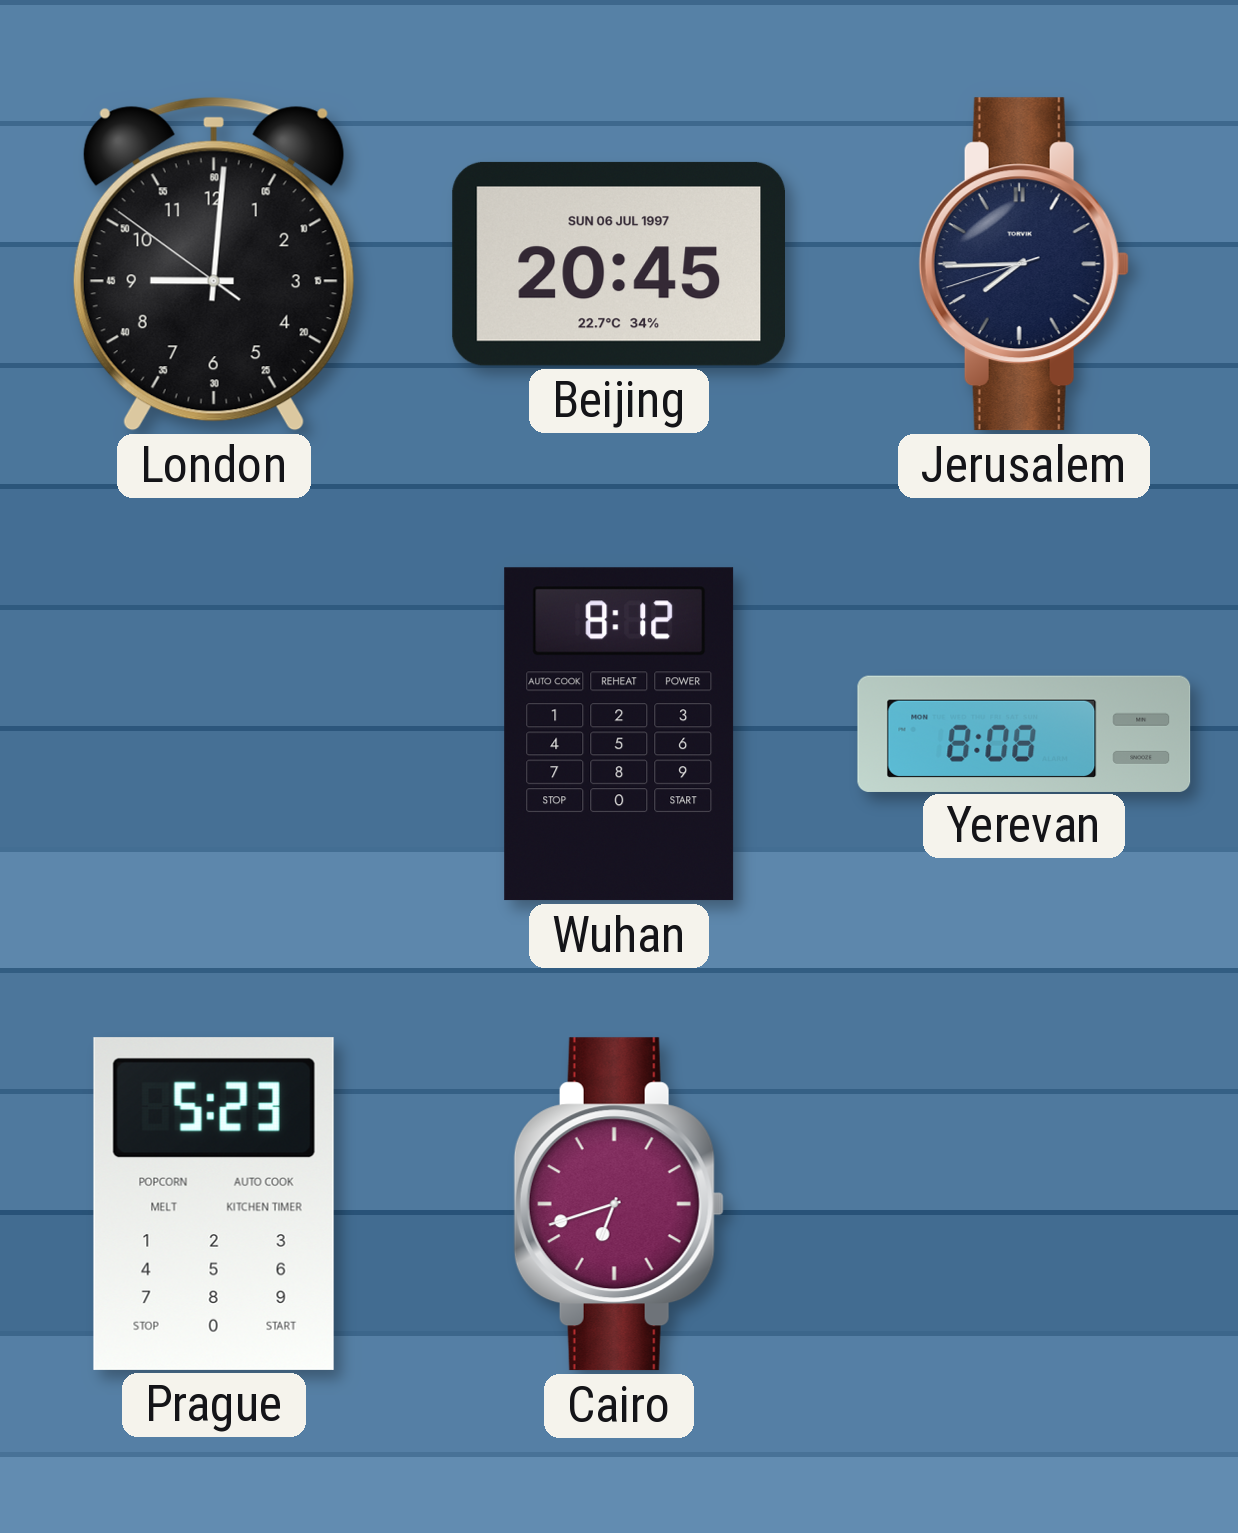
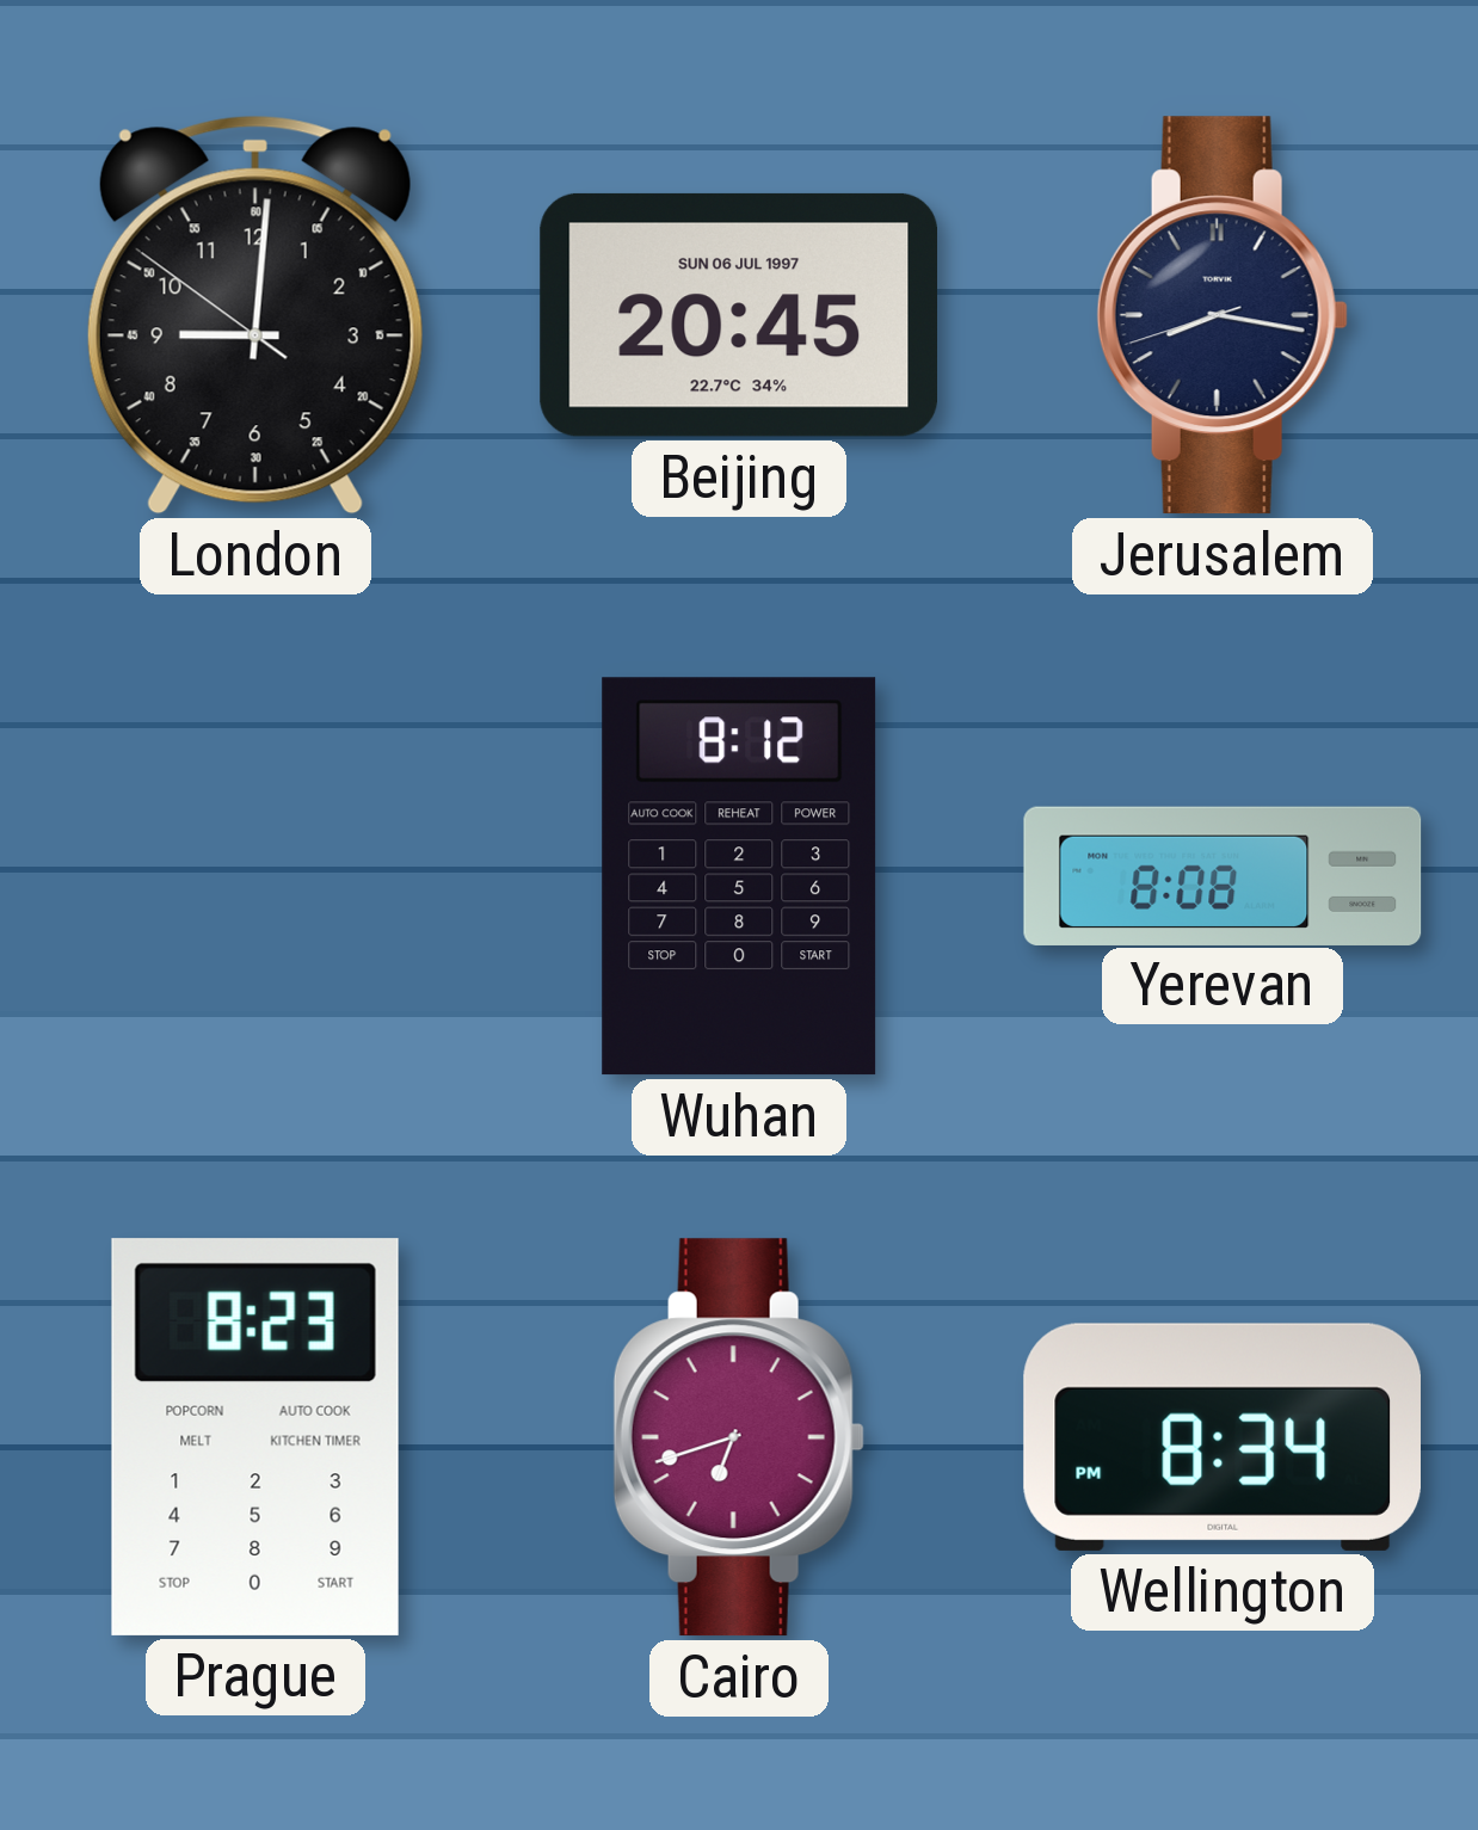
Jerusalem: 7:44 -> 8:16 (1223, 315)
Prague: 5:23 -> 8:23 (255, 1437)
Wellington: none -> 8:34 (1221, 1437)
